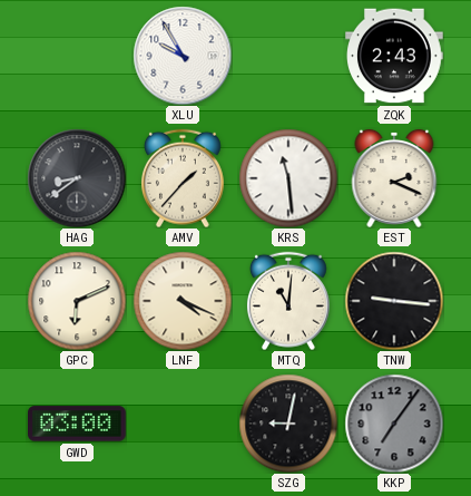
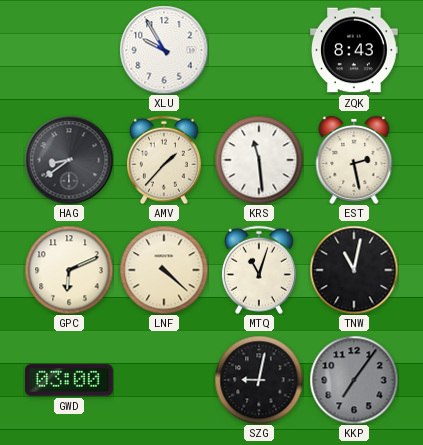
ZQK: 2:43 -> 8:43 (355, 50)
EST: 2:19 -> 2:28 (354, 160)
LNF: 4:19 -> 4:22 (164, 270)
MTQ: 11:01 -> 11:03 (259, 270)
TNW: 9:16 -> 11:02 (354, 270)
